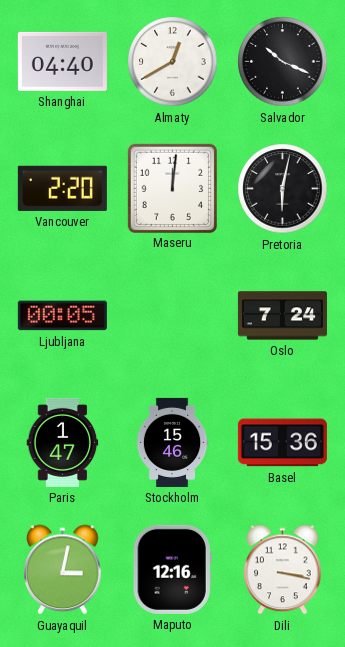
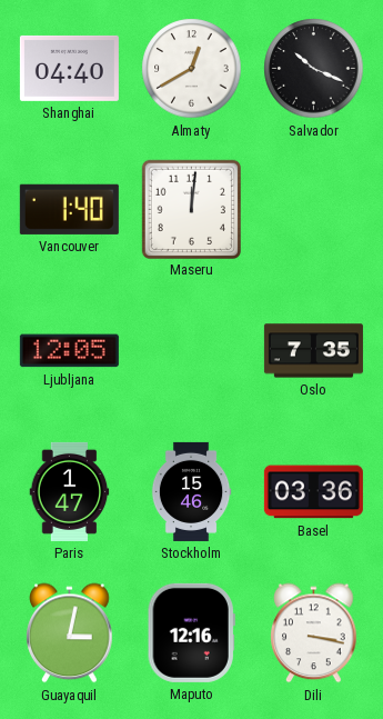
Vancouver: 2:20 -> 1:40 (69, 209)
Pretoria: 6:02 -> none (283, 189)
Ljubljana: 00:05 -> 12:05 (69, 351)
Oslo: 7:24 -> 7:35 (313, 351)
Basel: 15:36 -> 03:36 (313, 492)
